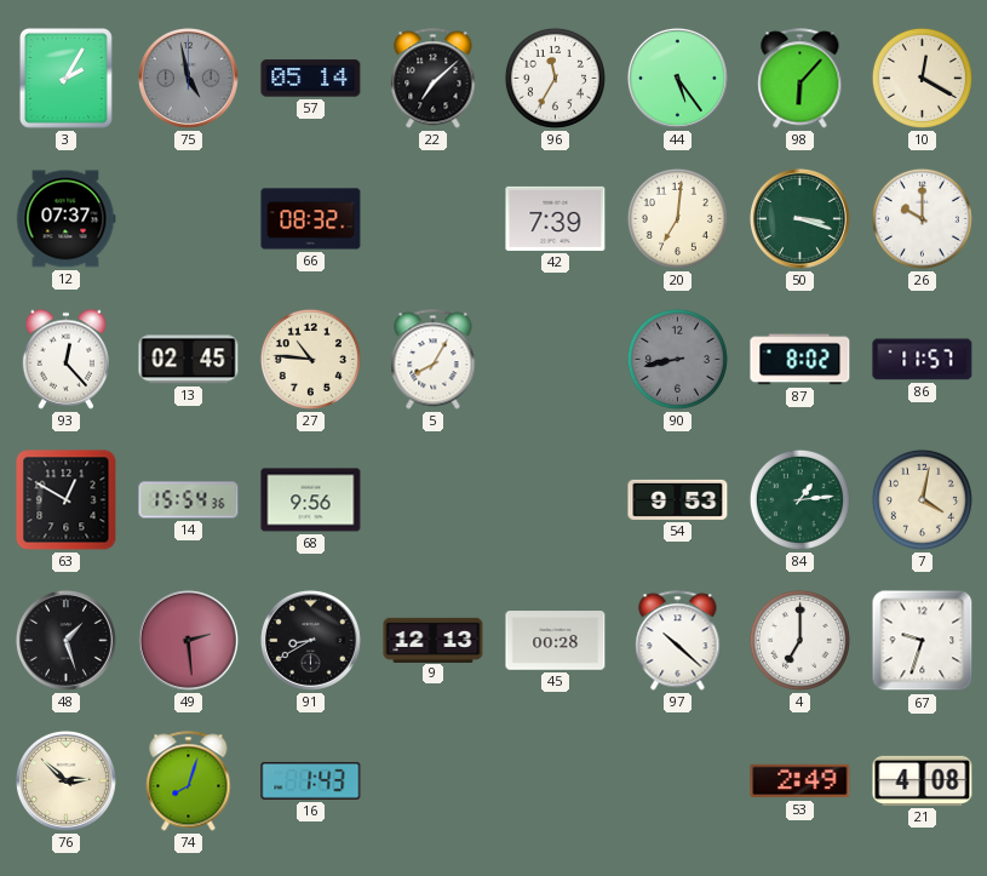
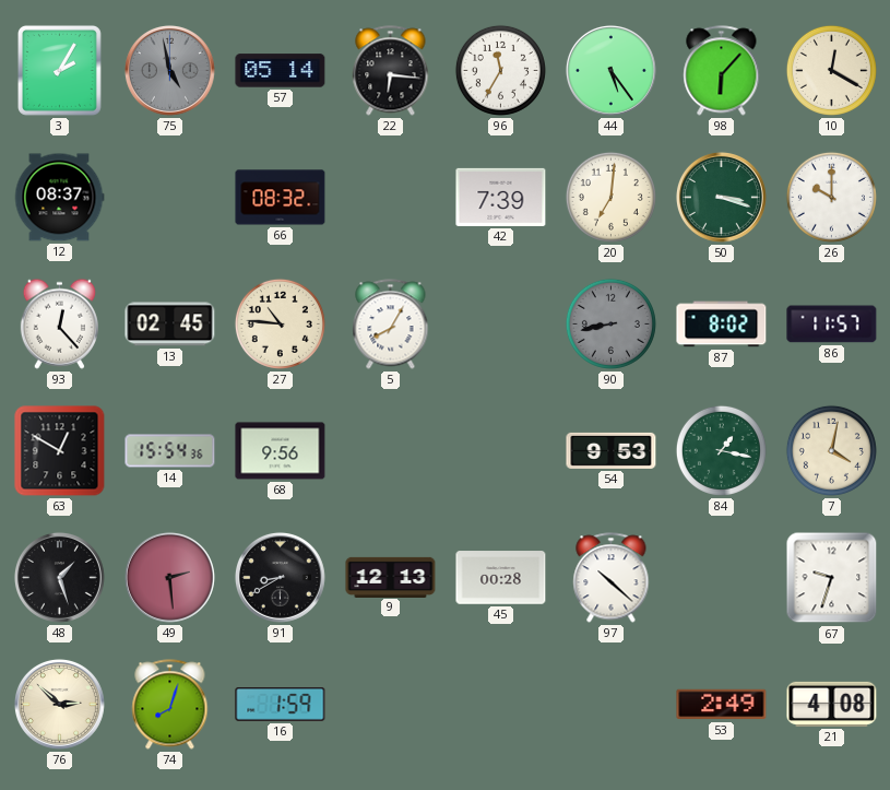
22: 7:08 -> 6:16 (391, 71)
12: 07:37 -> 08:37 (59, 198)
84: 1:14 -> 1:17 (721, 450)
4: 7:00 -> none (799, 640)
16: 1:43 -> 1:59 (281, 704)
